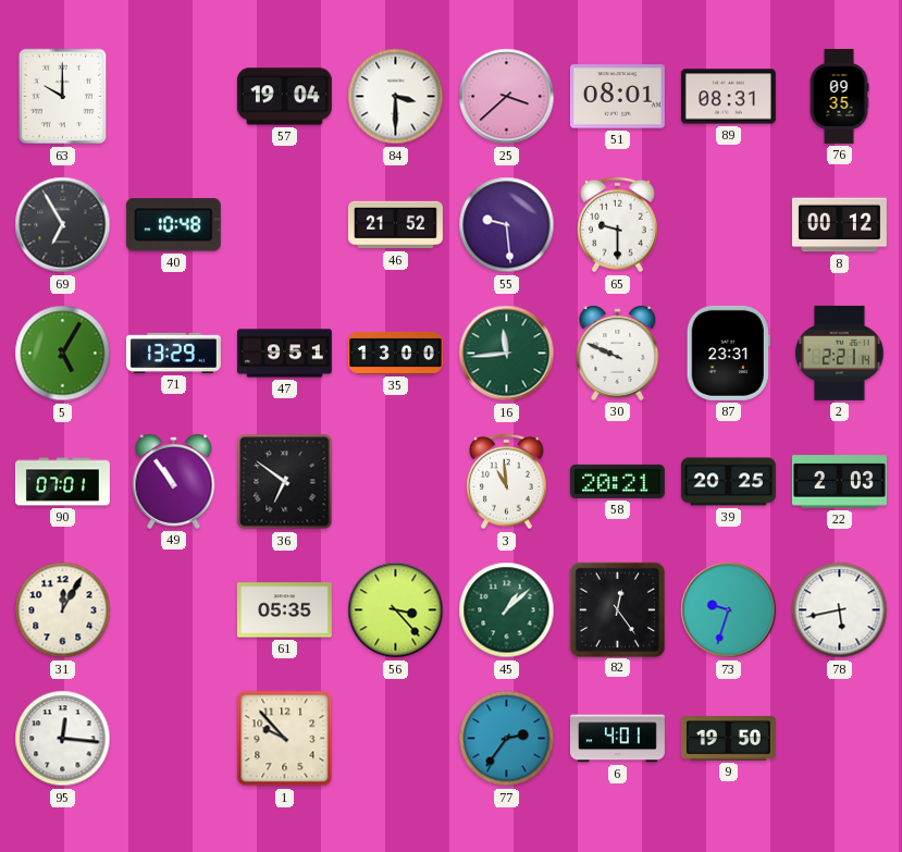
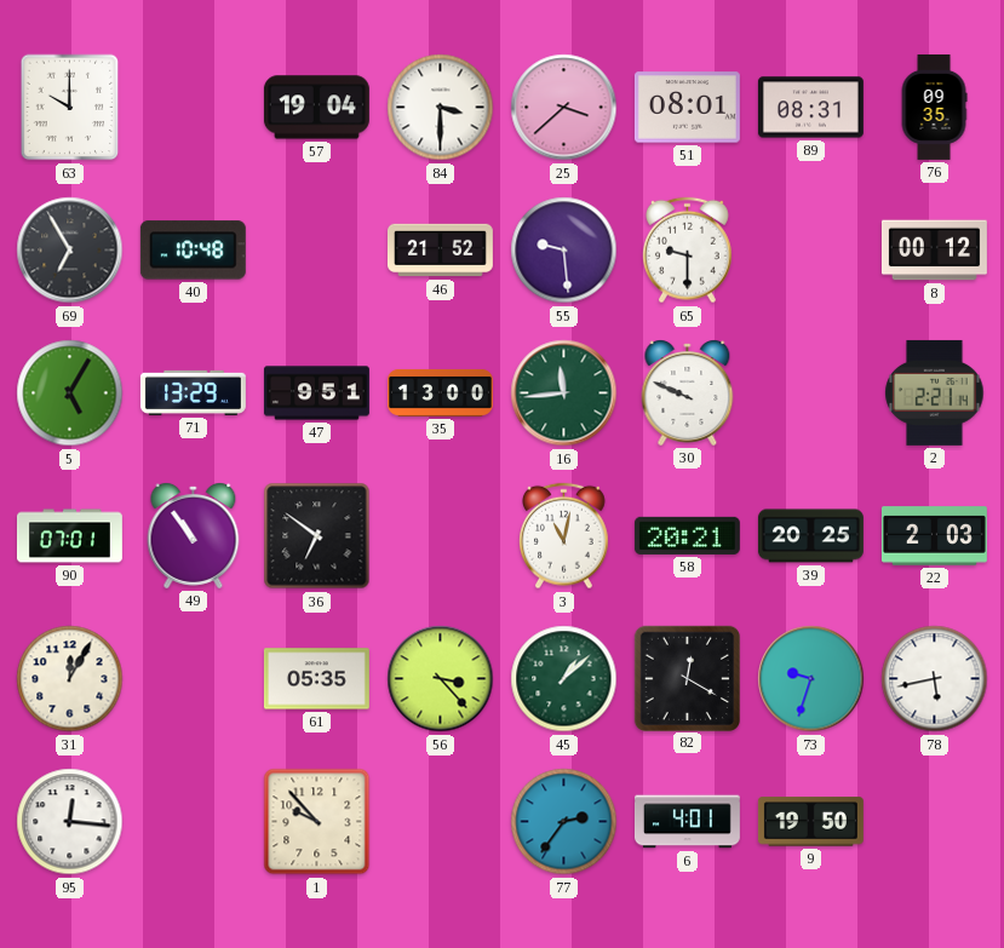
87: 23:31 -> none (728, 353)
3: 10:59 -> 11:02 (564, 536)
82: 12:24 -> 12:20 (687, 678)
